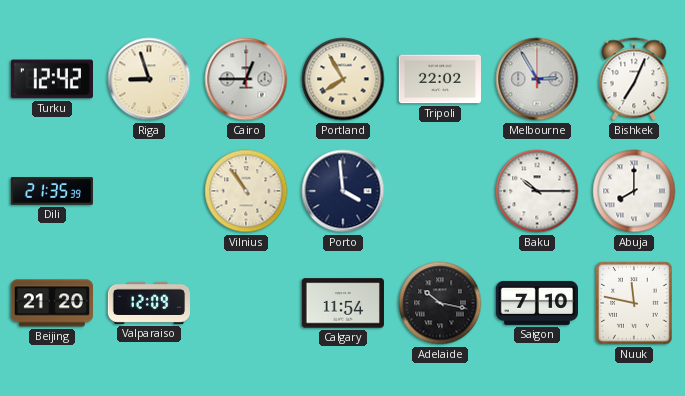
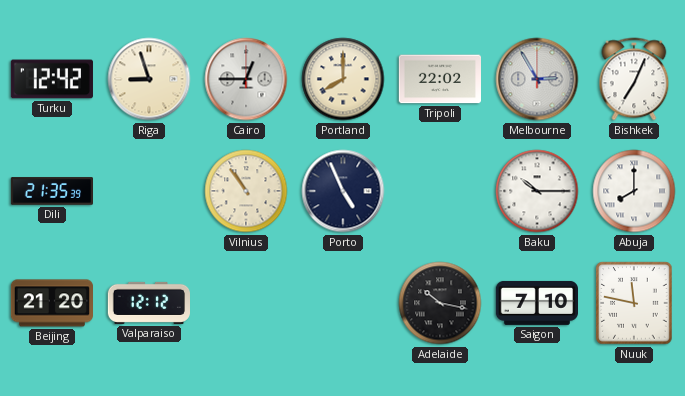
Portland: 7:55 -> 8:00 (343, 79)
Porto: 3:59 -> 4:56 (343, 191)
Valparaiso: 12:09 -> 12:12 (148, 303)
Calgary: 11:54 -> none (343, 303)
